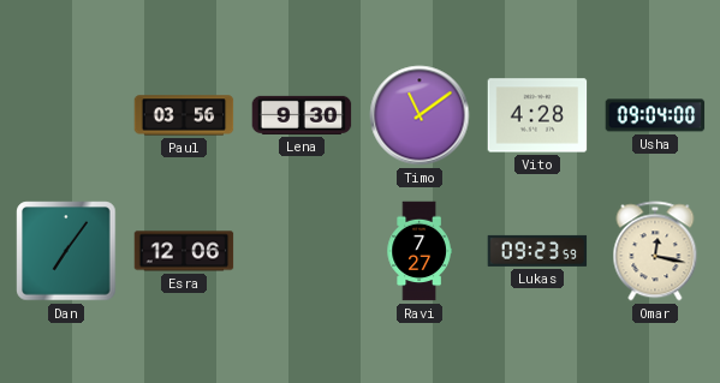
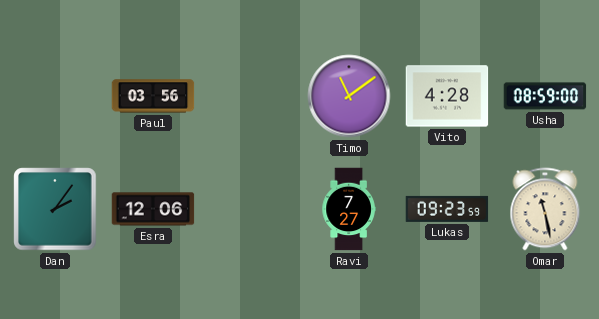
Lena: 9:30 -> none (302, 115)
Usha: 09:04 -> 08:59 (545, 96)
Dan: 7:06 -> 2:06 (55, 209)
Omar: 12:17 -> 11:28 (545, 209)
